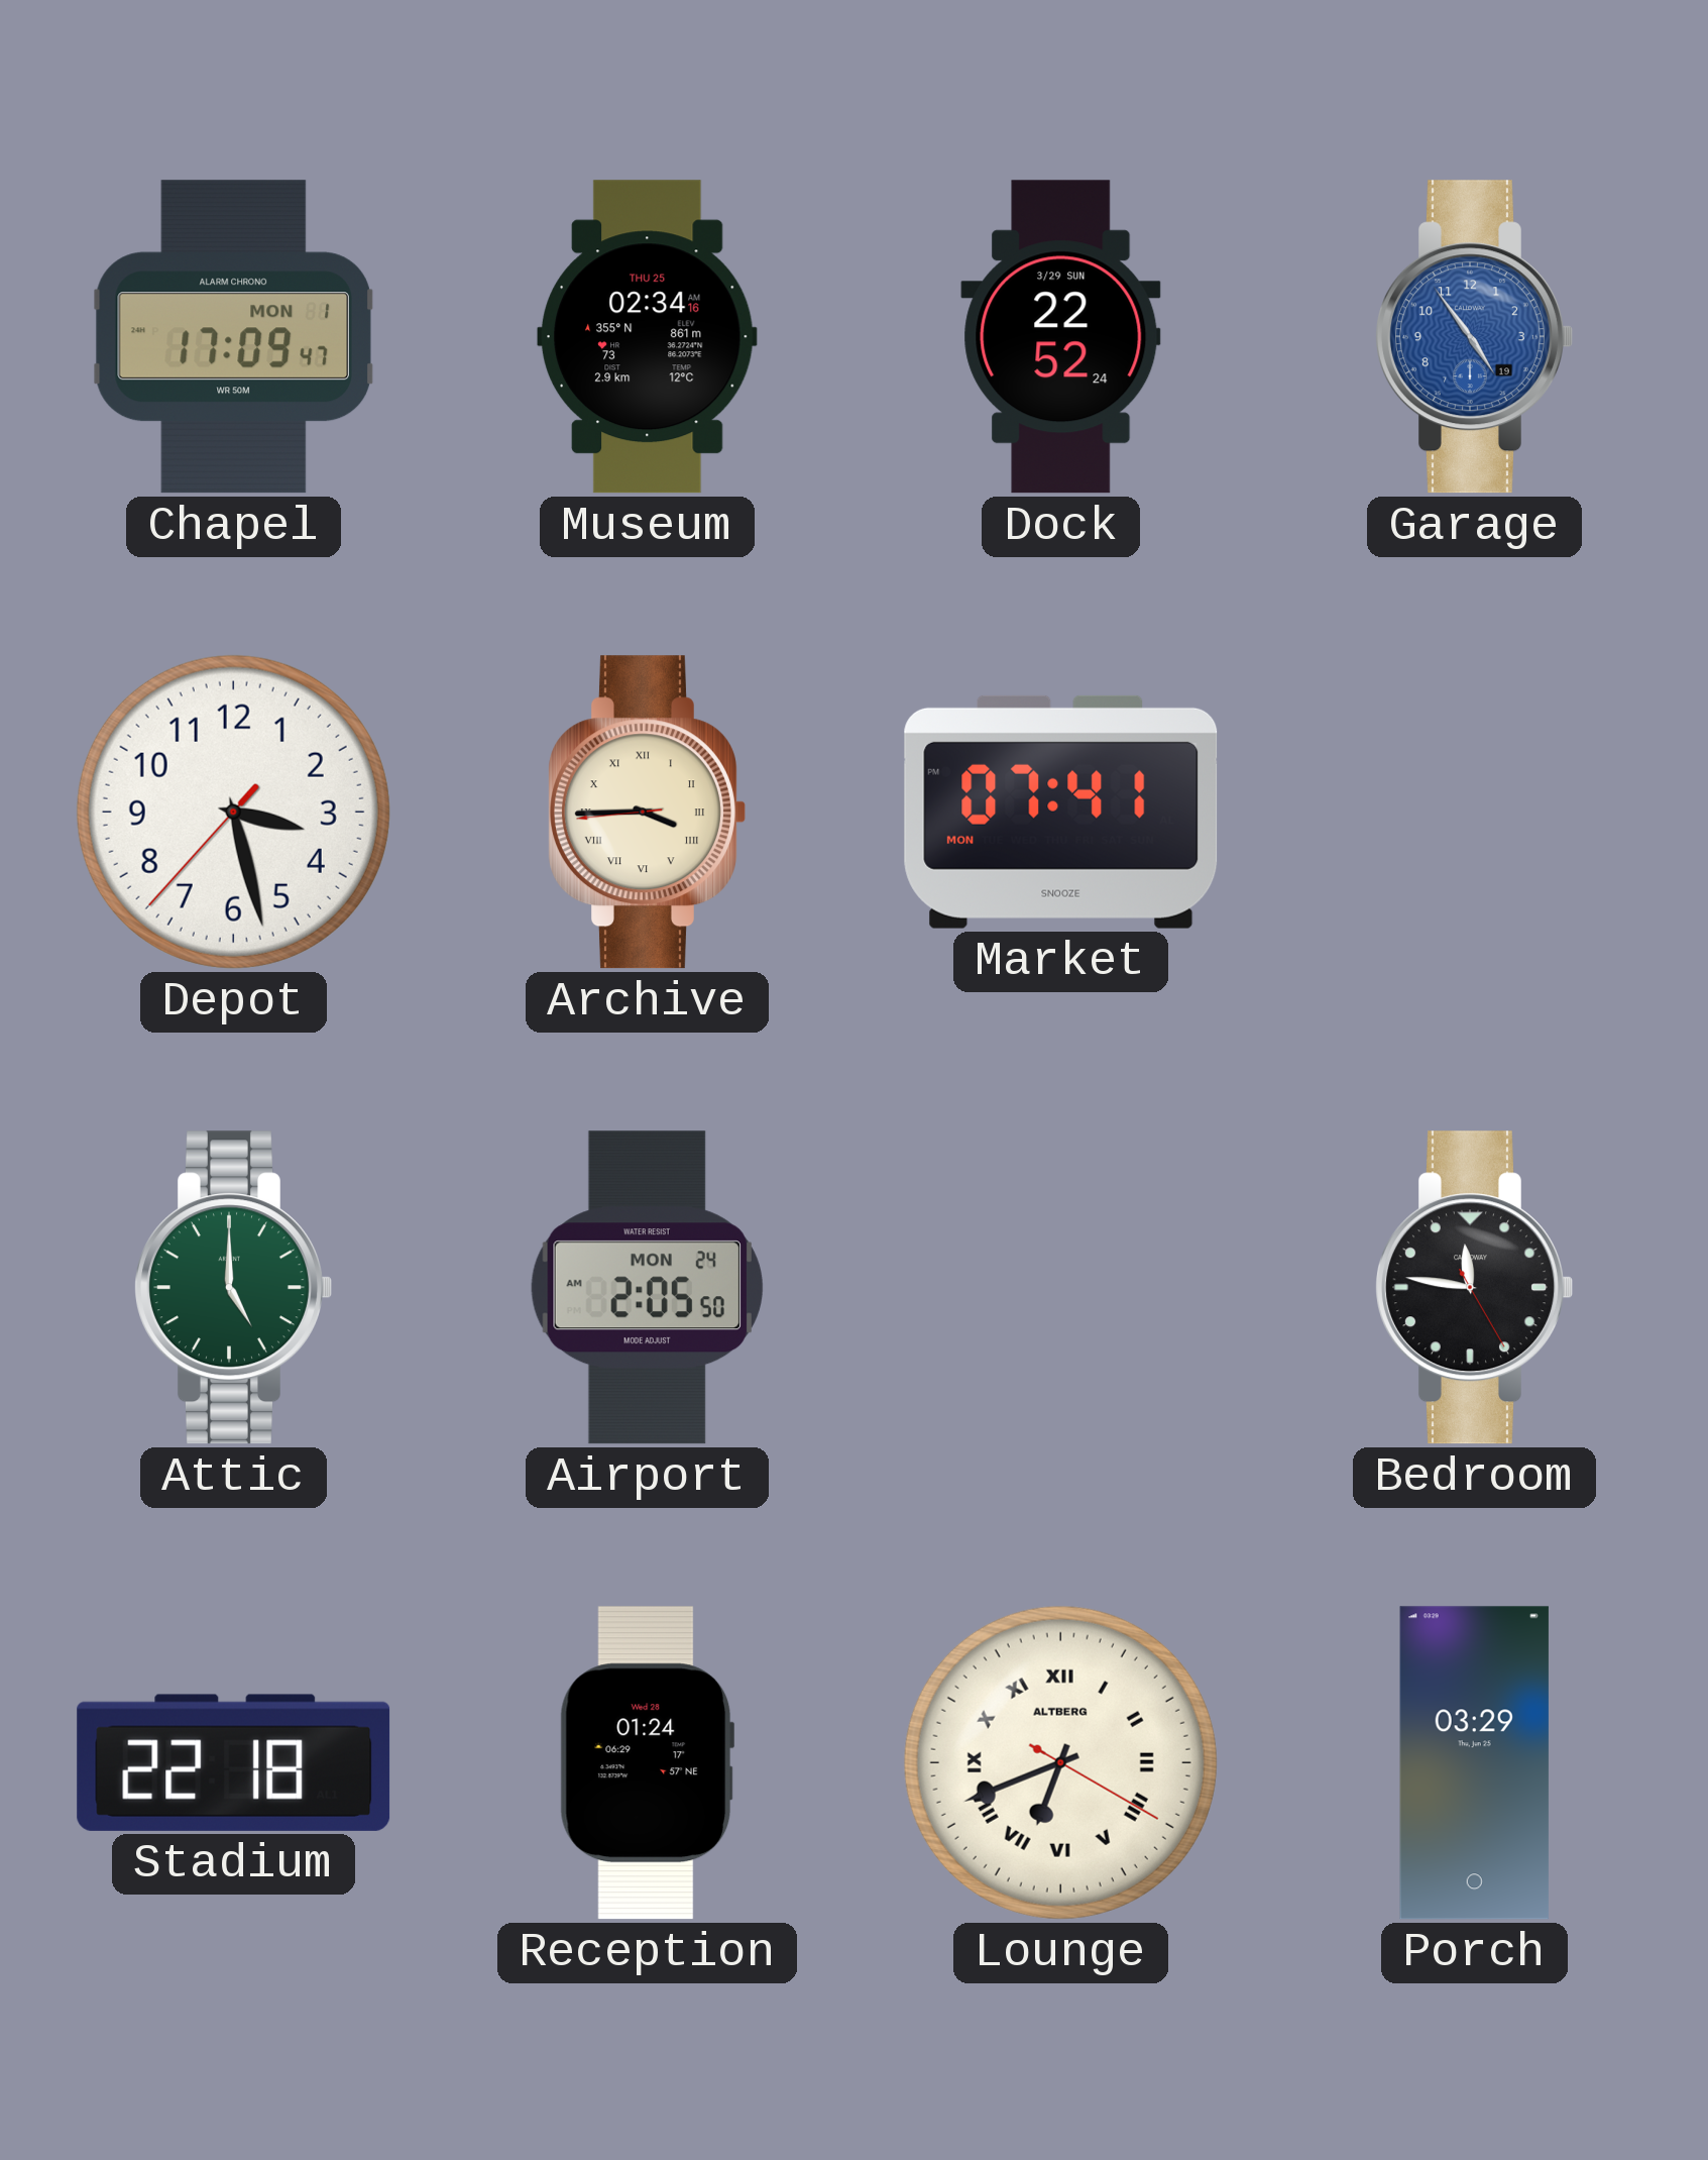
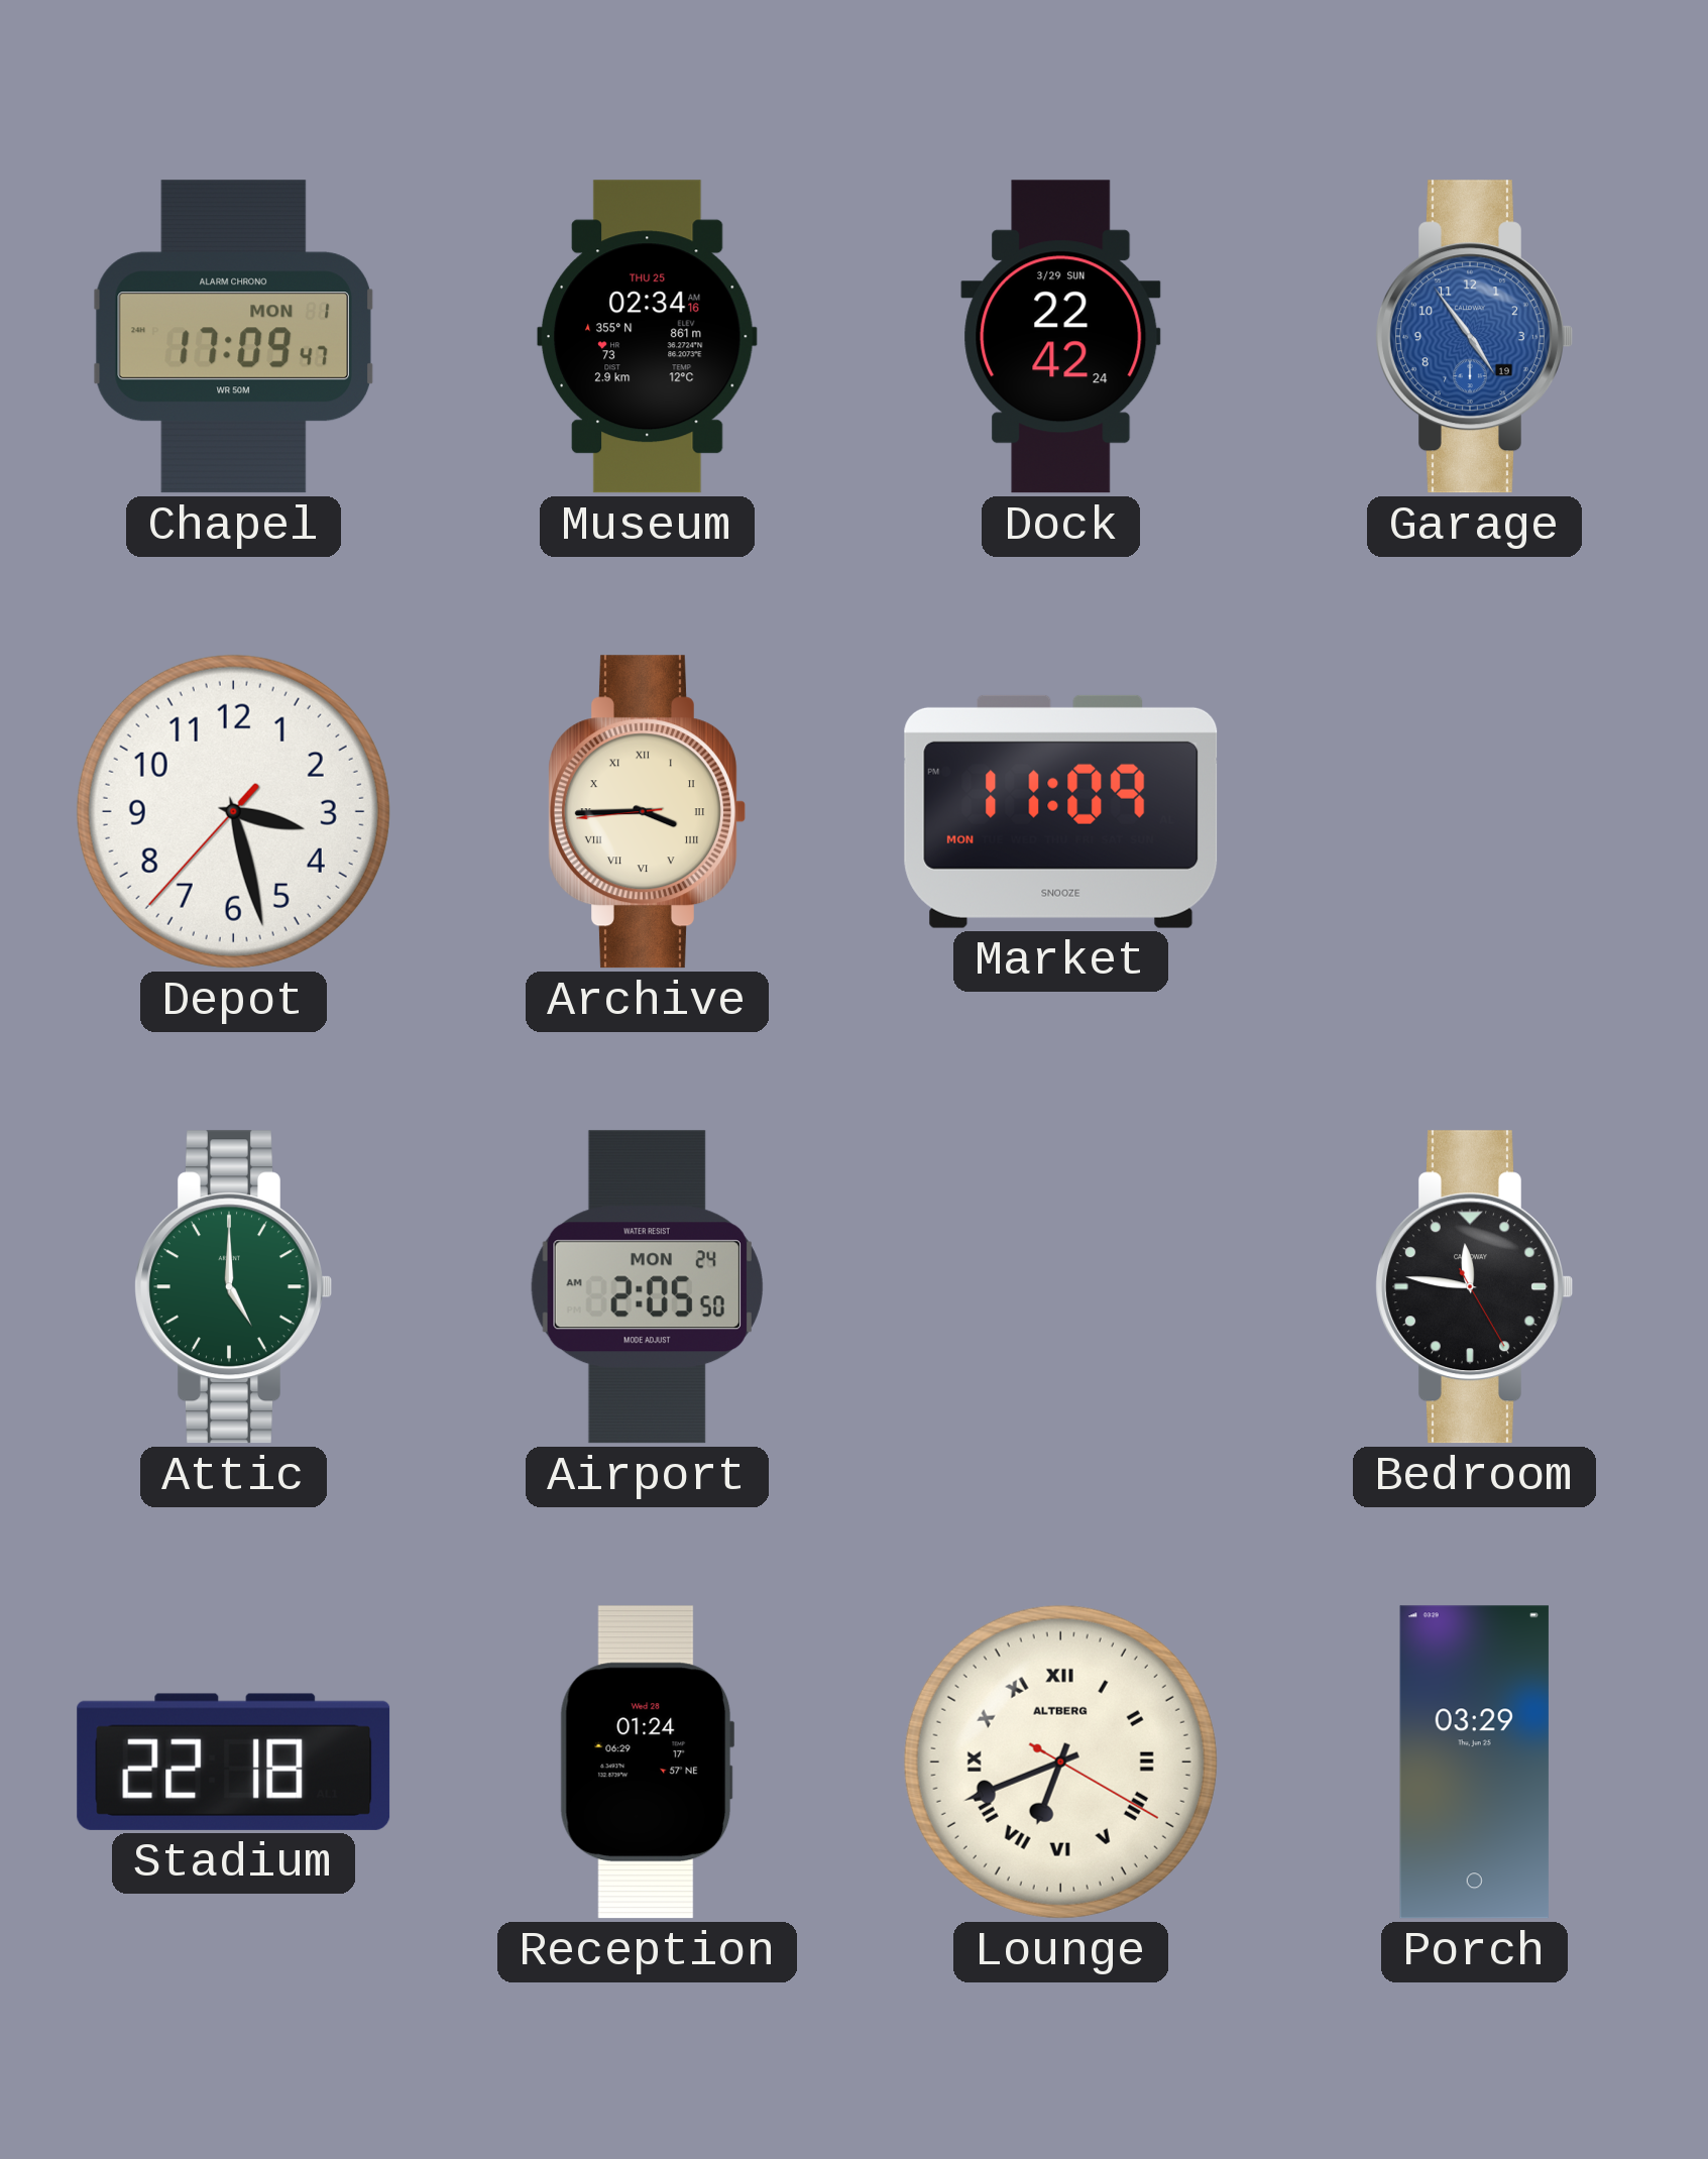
Dock: 22:52 -> 22:42 (1061, 337)
Market: 07:41 -> 11:09 (1061, 811)
